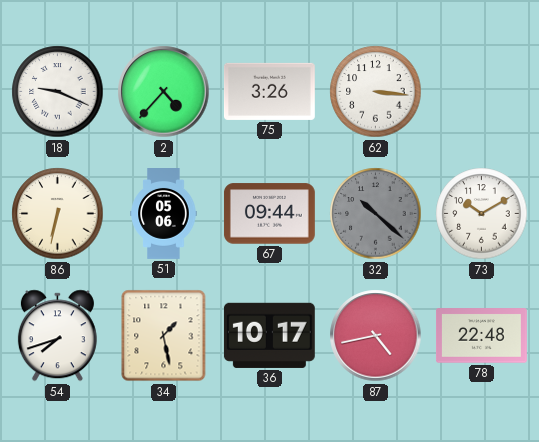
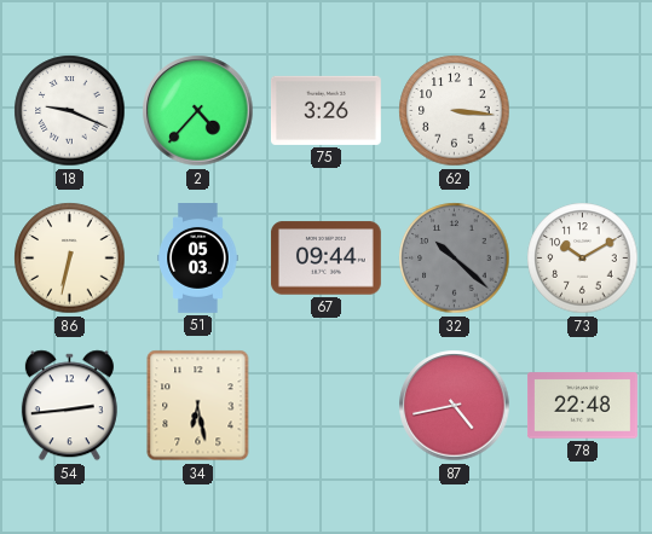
51: 05:06 -> 05:03 (198, 259)
54: 7:42 -> 2:44 (69, 406)
34: 1:28 -> 6:28 (198, 406)
36: 10:17 -> none (269, 335)
